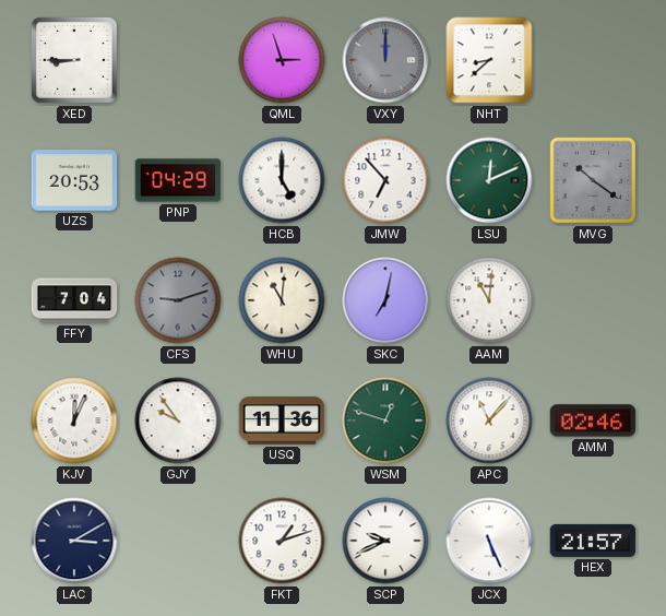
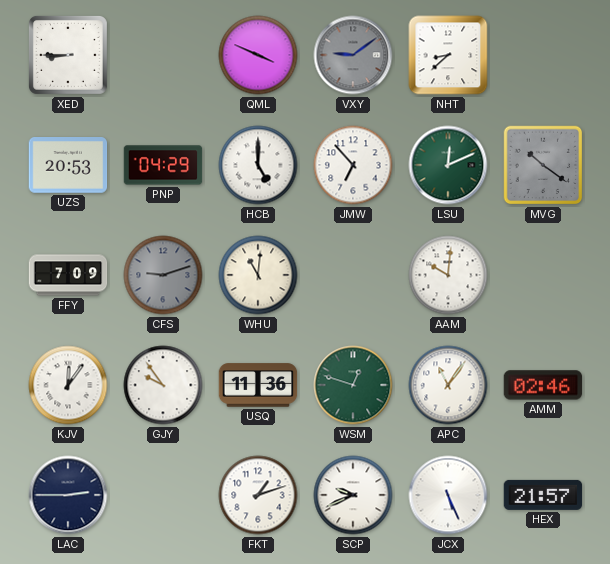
QML: 2:57 -> 3:49 (258, 55)
VXY: 12:00 -> 9:09 (353, 55)
FFY: 7:04 -> 7:09 (68, 275)
SKC: 7:02 -> none (385, 300)
AAM: 11:01 -> 10:01 (448, 275)
KJV: 12:04 -> 12:06 (68, 385)
APC: 11:07 -> 11:06 (448, 385)
LAC: 3:10 -> 2:45 (68, 495)
